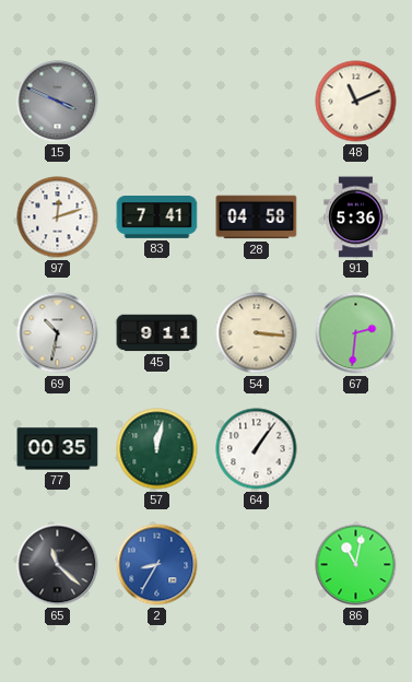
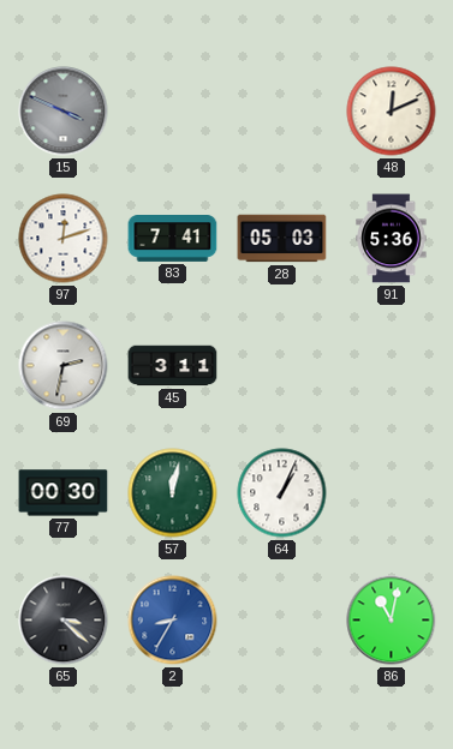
48: 11:11 -> 12:11 (392, 112)
28: 04:58 -> 05:03 (282, 239)
69: 10:32 -> 2:32 (64, 366)
45: 9:11 -> 3:11 (173, 366)
54: 3:16 -> none (257, 333)
67: 2:31 -> none (356, 333)
77: 00:35 -> 00:30 (64, 493)
64: 1:06 -> 1:04 (282, 493)
65: 11:22 -> 3:22 (64, 621)
